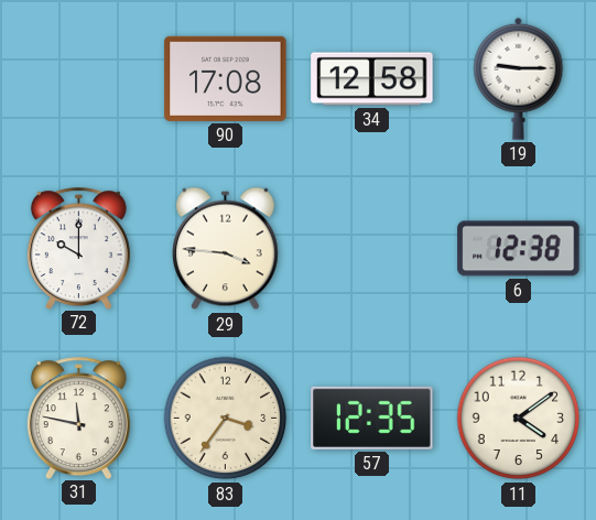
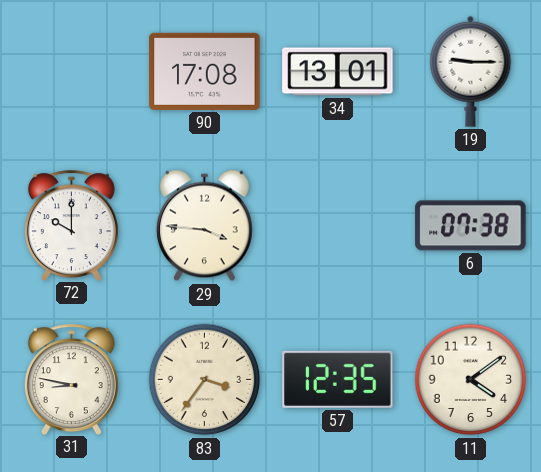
34: 12:58 -> 13:01 (338, 72)
6: 12:38 -> 07:38 (471, 226)
31: 11:47 -> 8:47 (71, 379)
